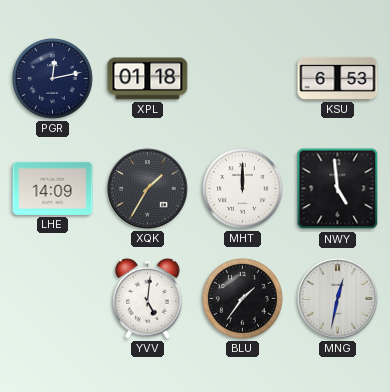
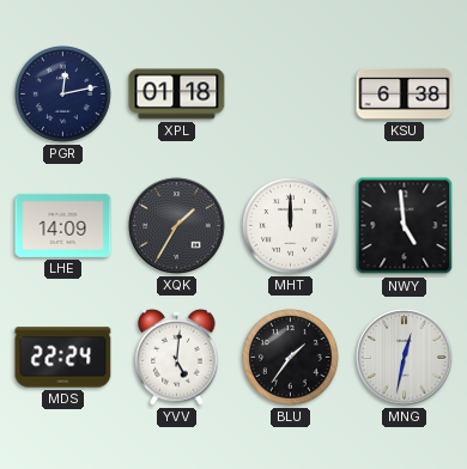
KSU: 6:53 -> 6:38 (405, 93)
MDS: none -> 22:24 (63, 358)
